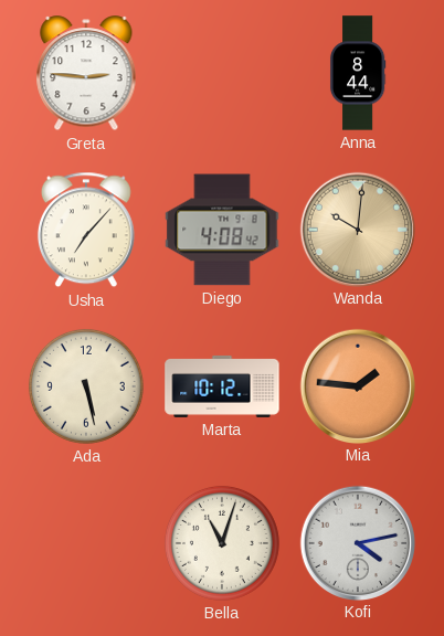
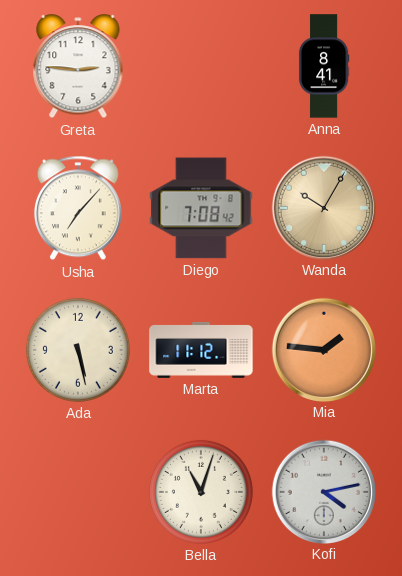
Anna: 8:44 -> 8:41 (324, 66)
Diego: 4:08 -> 7:08 (201, 208)
Wanda: 10:01 -> 10:05 (323, 207)
Marta: 10:12 -> 11:12 (201, 350)
